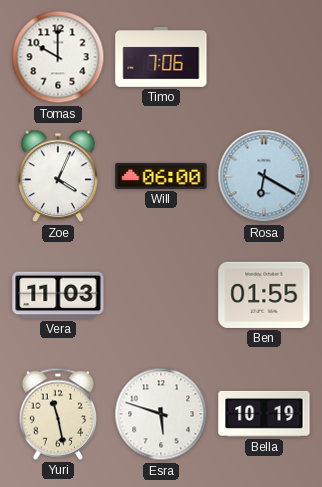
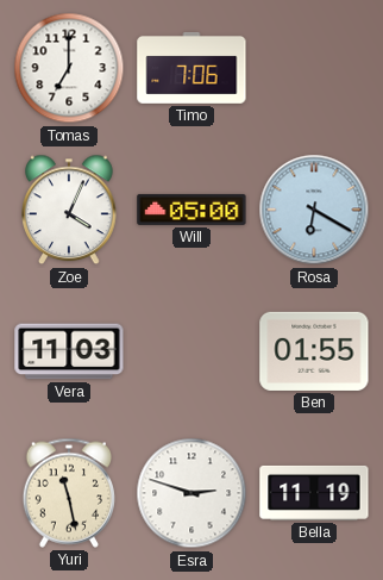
Tomas: 10:00 -> 7:00 (69, 68)
Will: 06:00 -> 05:00 (191, 210)
Esra: 5:48 -> 2:48 (191, 493)
Bella: 10:19 -> 11:19 (314, 493)
